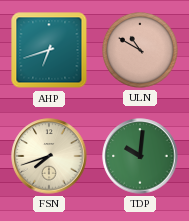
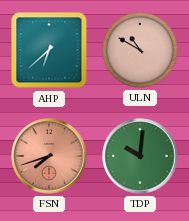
AHP: 6:42 -> 6:38 (49, 50)
FSN dial: cream -> salmon (49, 156)
